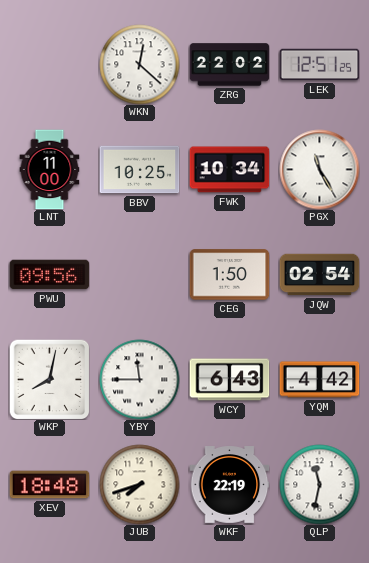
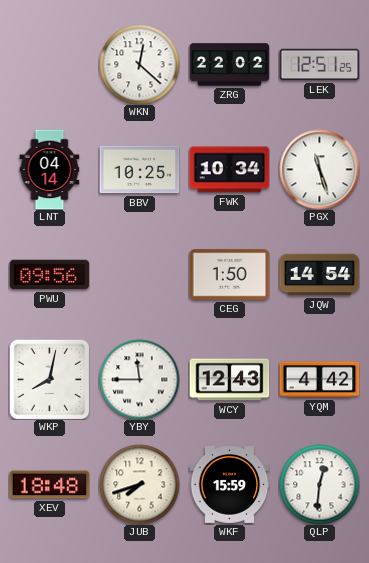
LNT: 11:00 -> 04:14 (50, 169)
PGX: 11:25 -> 11:27 (319, 169)
JQW: 02:54 -> 14:54 (319, 275)
WCY: 6:43 -> 12:43 (229, 380)
WKF: 22:19 -> 15:59 (229, 485)
QLP: 11:32 -> 12:31 (319, 484)
